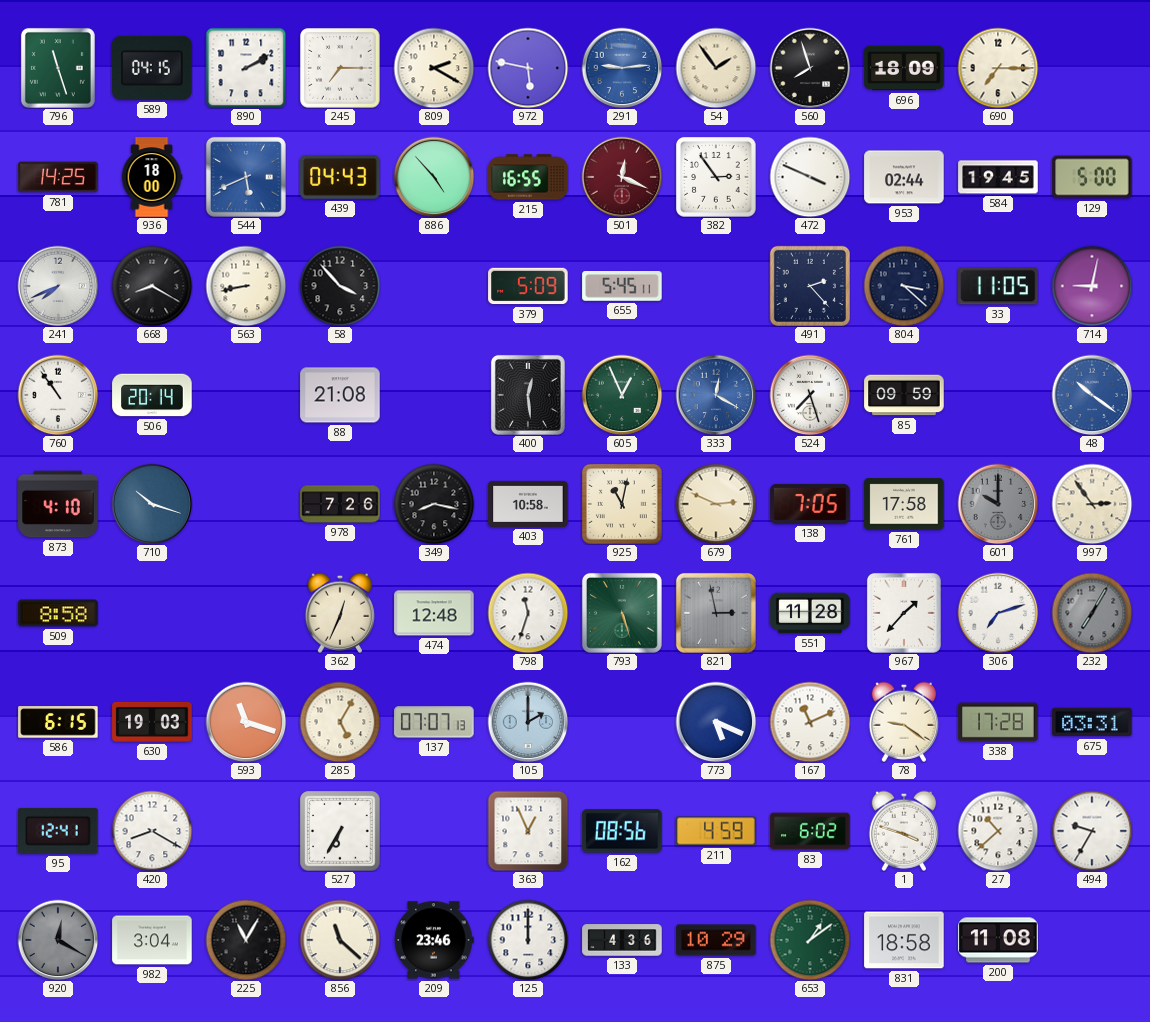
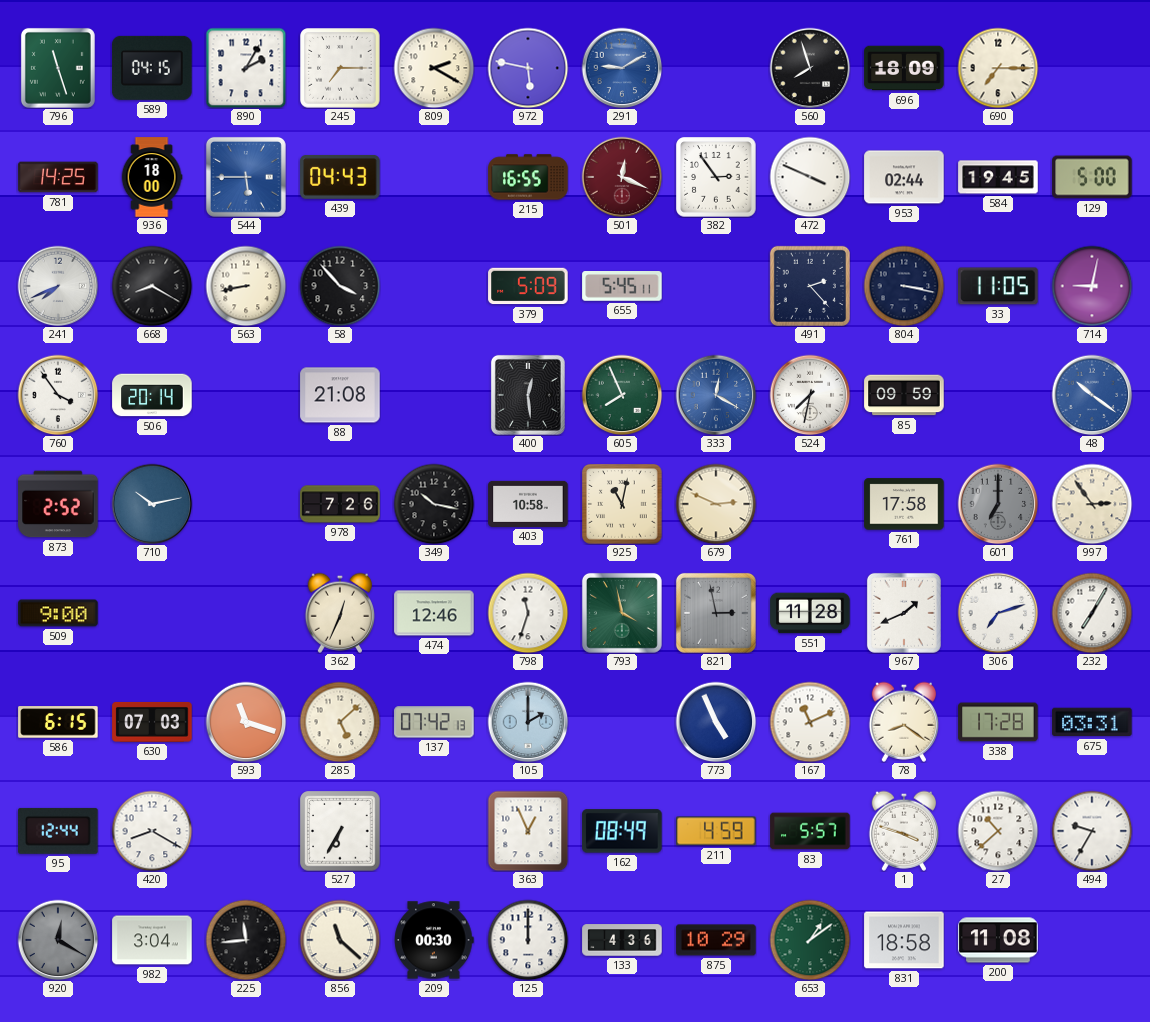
890: 2:10 -> 2:05 (246, 68)
291: 9:14 -> 9:10 (622, 68)
54: 1:54 -> none (716, 68)
544: 5:41 -> 5:45 (246, 177)
886: 4:53 -> none (434, 177)
804: 3:22 -> 3:17 (904, 286)
760: 10:54 -> 3:54 (58, 395)
605: 12:56 -> 7:56 (622, 395)
524: 7:27 -> 7:32 (810, 395)
873: 4:10 -> 2:52 (58, 504)
710: 10:18 -> 10:13 (152, 504)
349: 8:17 -> 10:17 (434, 504)
138: 7:05 -> none (810, 504)
601: 10:00 -> 7:00 (998, 504)
509: 8:58 -> 9:00 (58, 613)
474: 12:48 -> 12:46 (434, 613)
793: 5:27 -> 3:58 (622, 613)
967: 1:37 -> 1:41 (904, 613)
232 dial: grey -> white (1092, 613)
630: 19:03 -> 07:03 (152, 722)
285: 5:05 -> 5:08 (340, 722)
137: 07:07 -> 07:42 (434, 722)
773: 5:19 -> 4:56 (716, 722)
78: 9:21 -> 8:21 (903, 722)
95: 12:41 -> 12:44 (58, 831)
162: 08:56 -> 08:49 (622, 831)
83: 6:02 -> 5:57 (810, 831)
225: 11:05 -> 11:44 (246, 940)
209: 23:46 -> 00:30 (434, 940)
